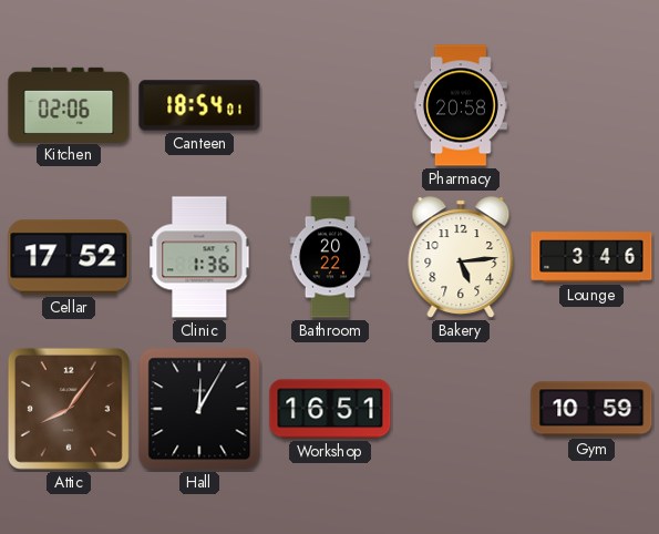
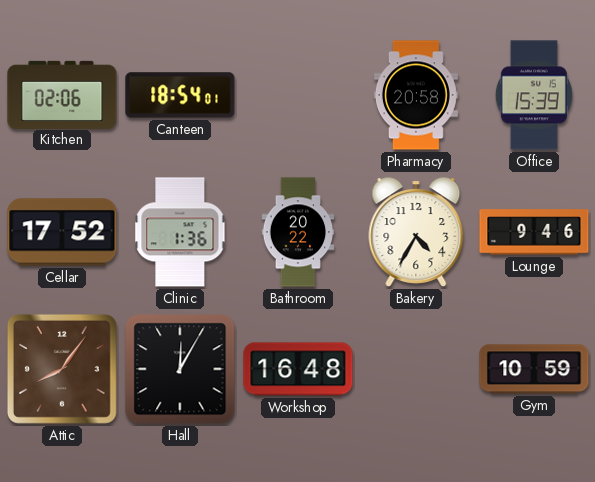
Office: none -> 15:39 (534, 95)
Bakery: 5:14 -> 4:35 (416, 232)
Lounge: 3:46 -> 9:46 (534, 232)
Workshop: 16:51 -> 16:48 (298, 369)
